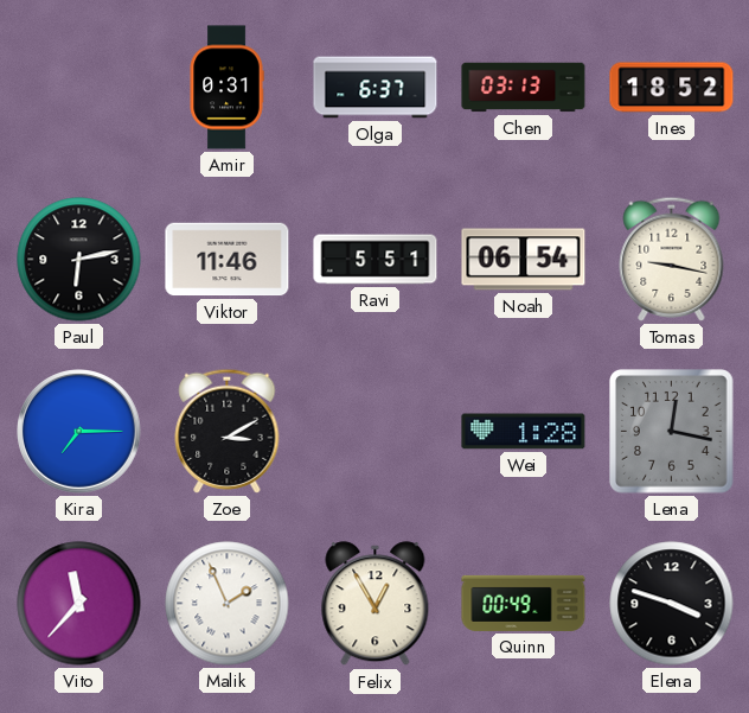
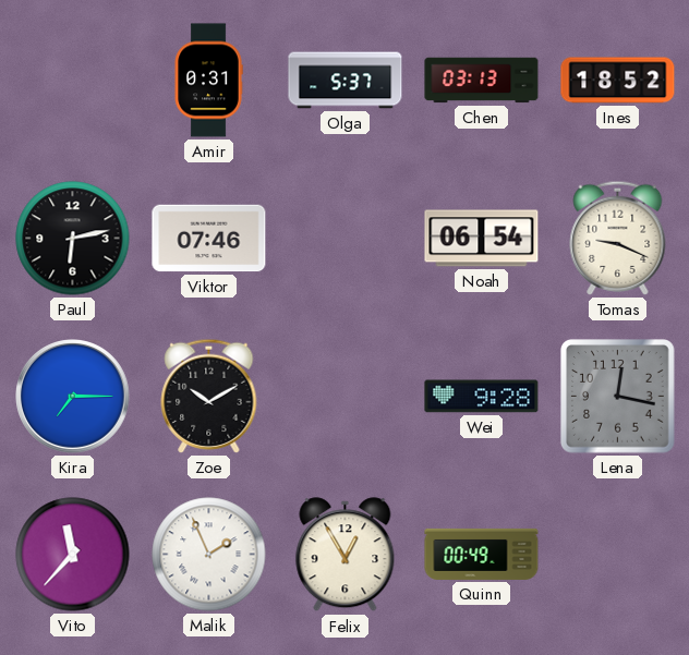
Olga: 6:37 -> 5:37 (346, 81)
Viktor: 11:46 -> 07:46 (209, 239)
Ravi: 5:51 -> none (376, 260)
Tomas: 9:17 -> 9:19 (618, 238)
Zoe: 3:10 -> 10:10 (209, 396)
Wei: 1:28 -> 9:28 (482, 397)
Elena: 3:48 -> none (672, 604)
